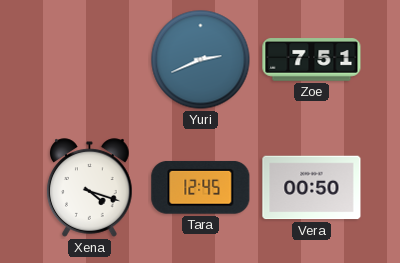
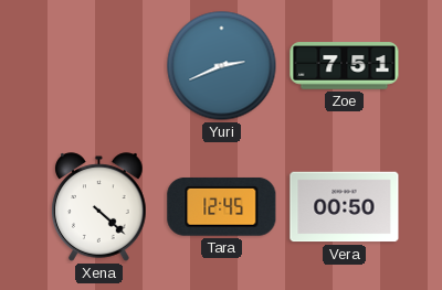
Xena: 4:18 -> 4:22 (99, 207)
